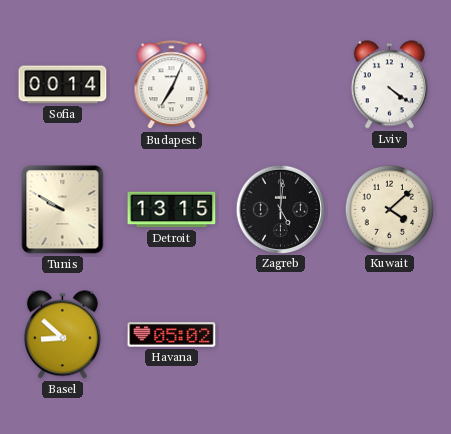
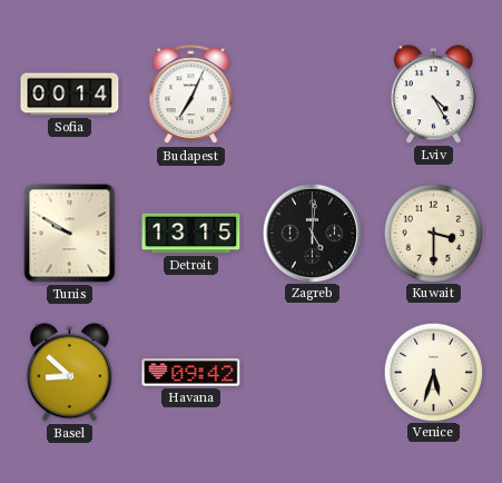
Lviv: 4:21 -> 4:25 (433, 95)
Kuwait: 4:08 -> 3:30 (433, 233)
Havana: 05:02 -> 09:42 (191, 373)
Venice: none -> 5:33 (433, 372)
